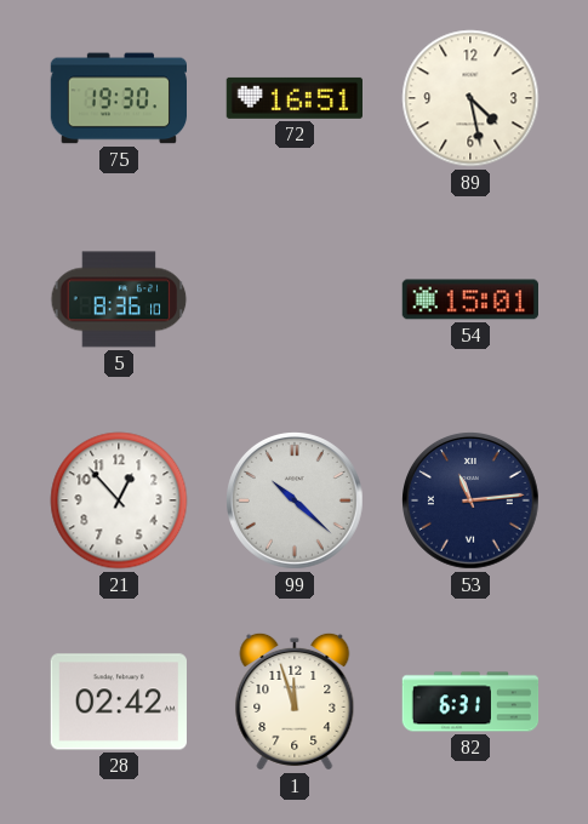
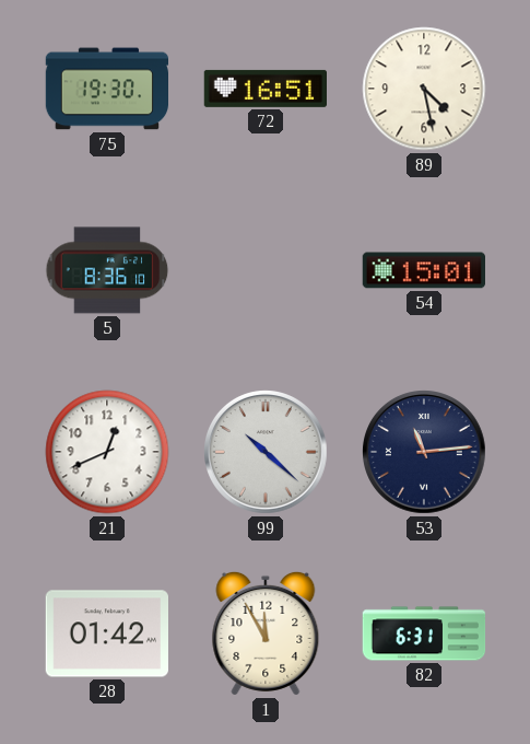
21: 12:53 -> 12:41 (107, 452)
28: 02:42 -> 01:42 (106, 633)
1: 11:57 -> 11:55 (266, 633)
